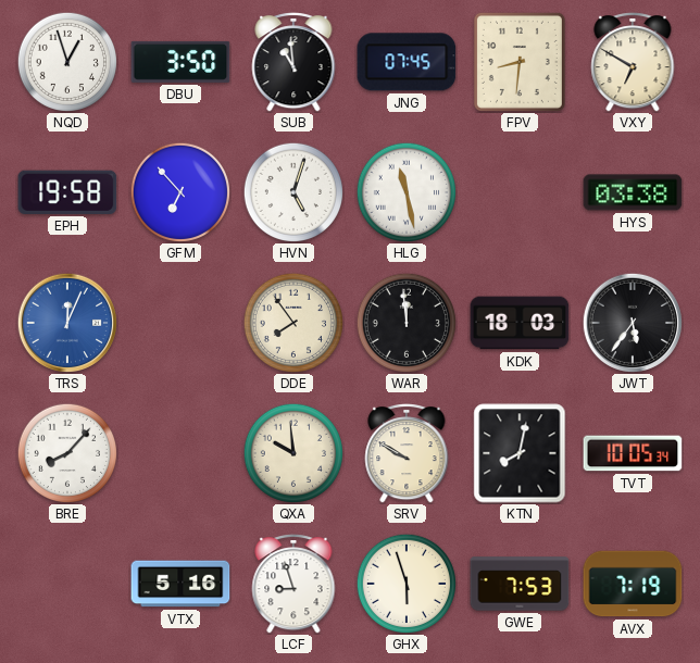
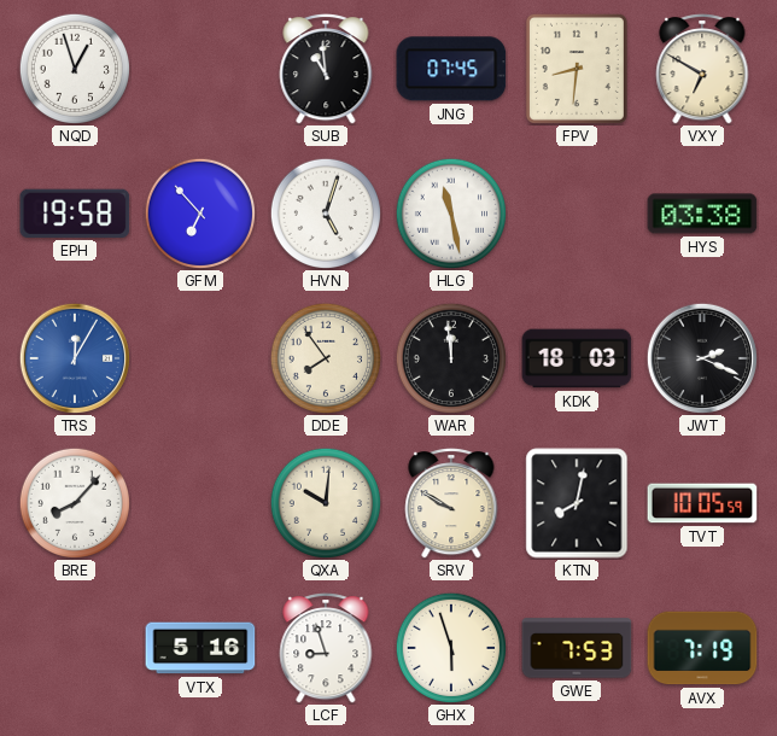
DBU: 3:50 -> none (180, 62)
TRS: 12:04 -> 12:05 (74, 357)
JWT: 5:36 -> 2:19 (701, 357)
QXA: 9:59 -> 10:01 (325, 502)
TVT: 10:05:34 -> 10:05:59 (702, 503)
